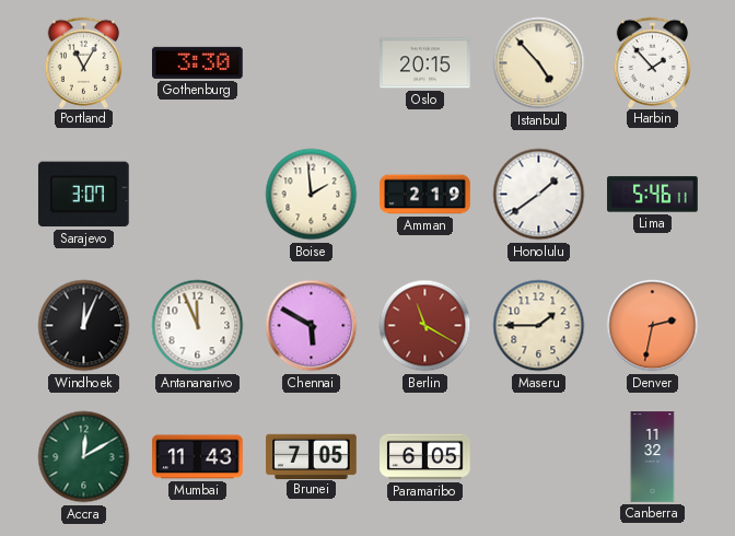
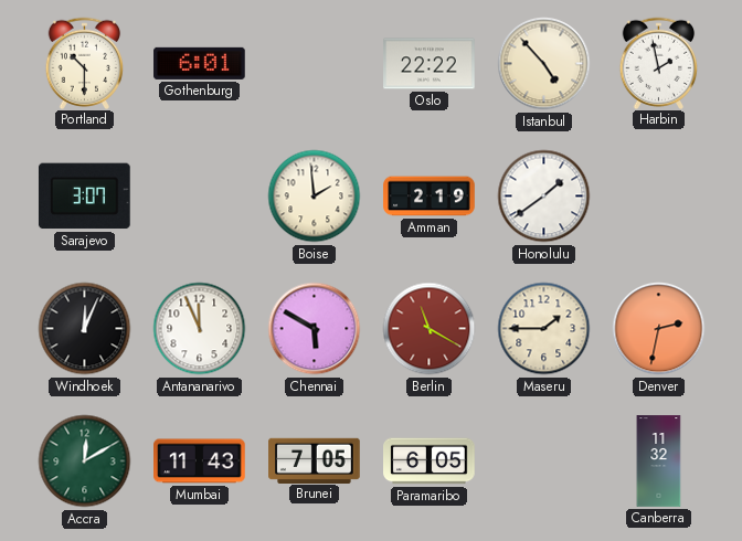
Portland: 11:05 -> 10:30 (85, 63)
Gothenburg: 3:30 -> 6:01 (200, 63)
Oslo: 20:15 -> 22:22 (430, 64)
Harbin: 1:53 -> 1:58 (659, 63)
Lima: 5:46 -> none (653, 195)
